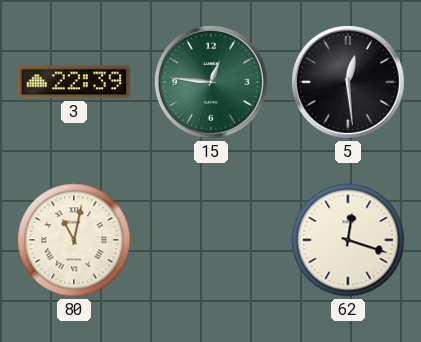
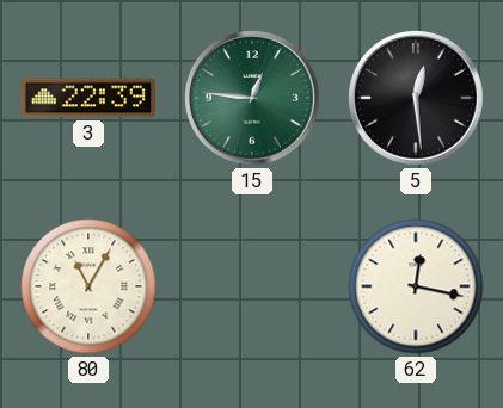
80: 11:02 -> 11:05 (88, 286)
62: 12:18 -> 12:17 (416, 286)
